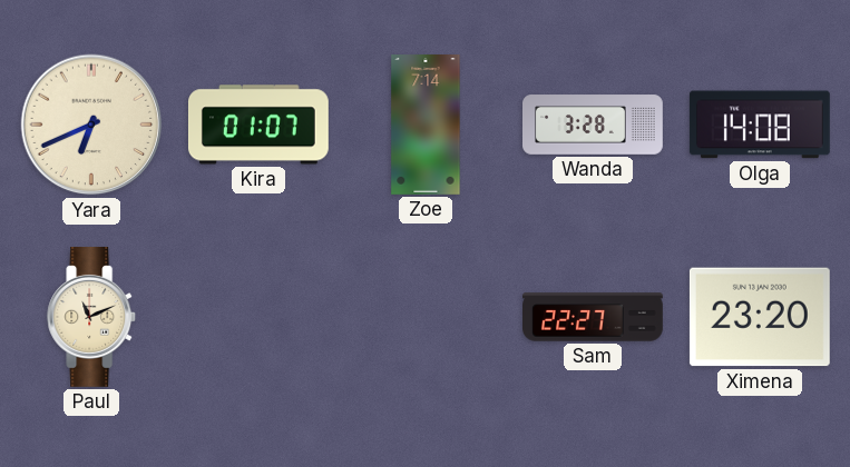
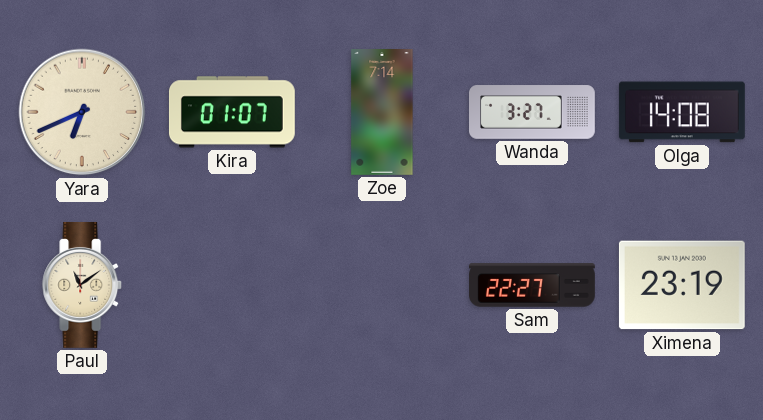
Wanda: 3:28 -> 3:27 (533, 112)
Paul: 11:11 -> 11:09 (83, 285)
Ximena: 23:20 -> 23:19 (682, 285)
